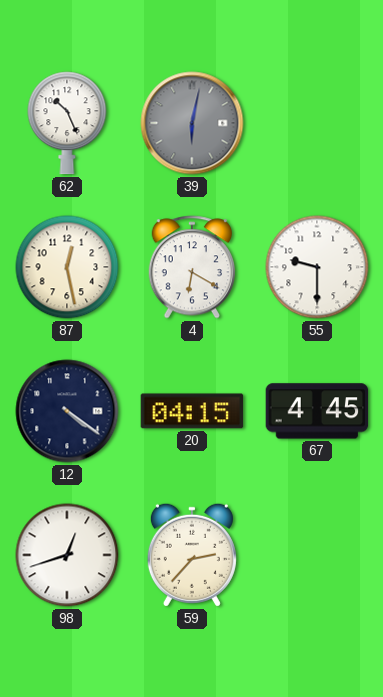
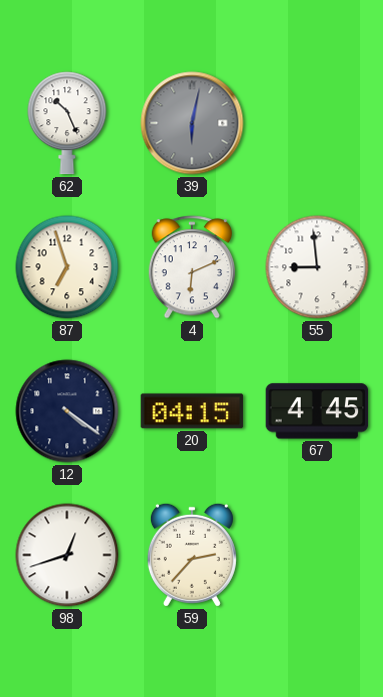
87: 12:28 -> 6:57 (67, 267)
4: 6:20 -> 6:11 (191, 267)
55: 9:30 -> 8:59 (317, 267)
